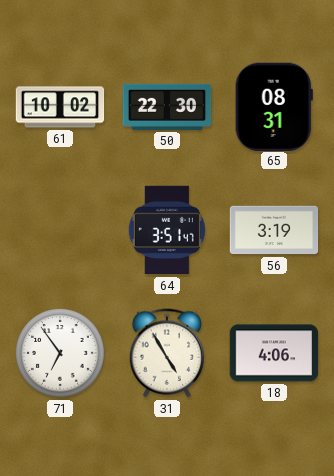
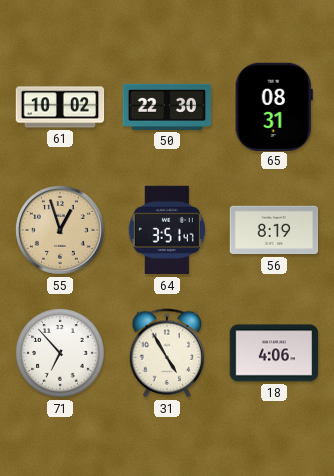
55: none -> 12:57 (60, 230)
56: 3:19 -> 8:19 (274, 230)
71: 6:54 -> 6:53 (60, 353)
